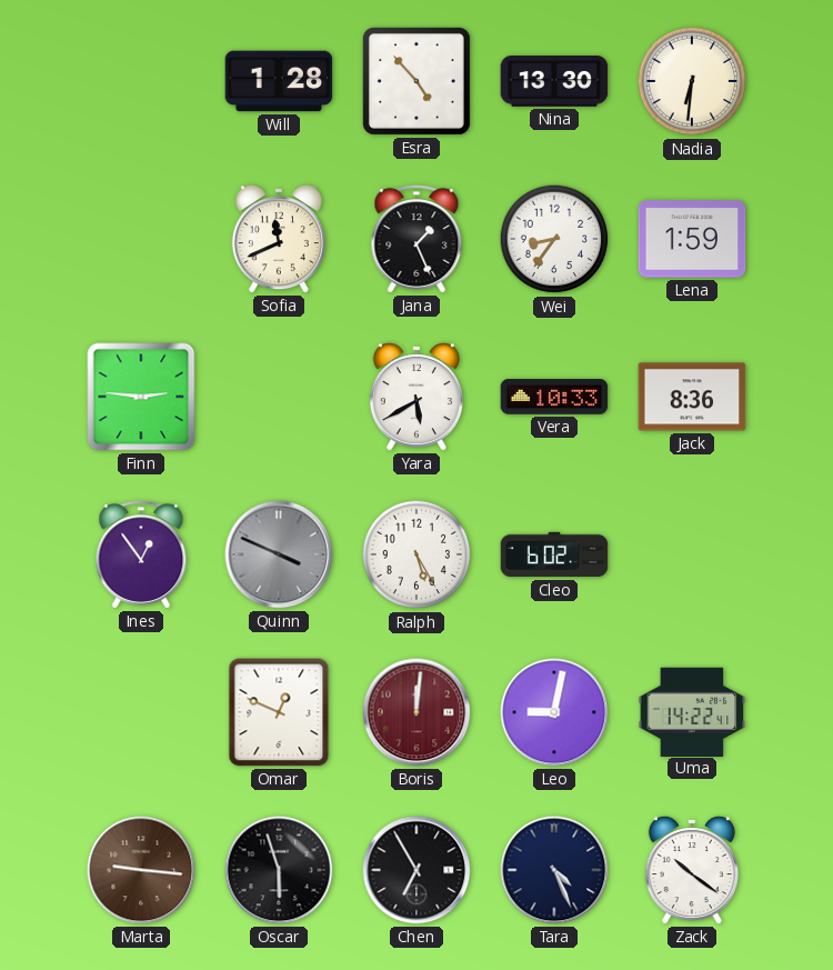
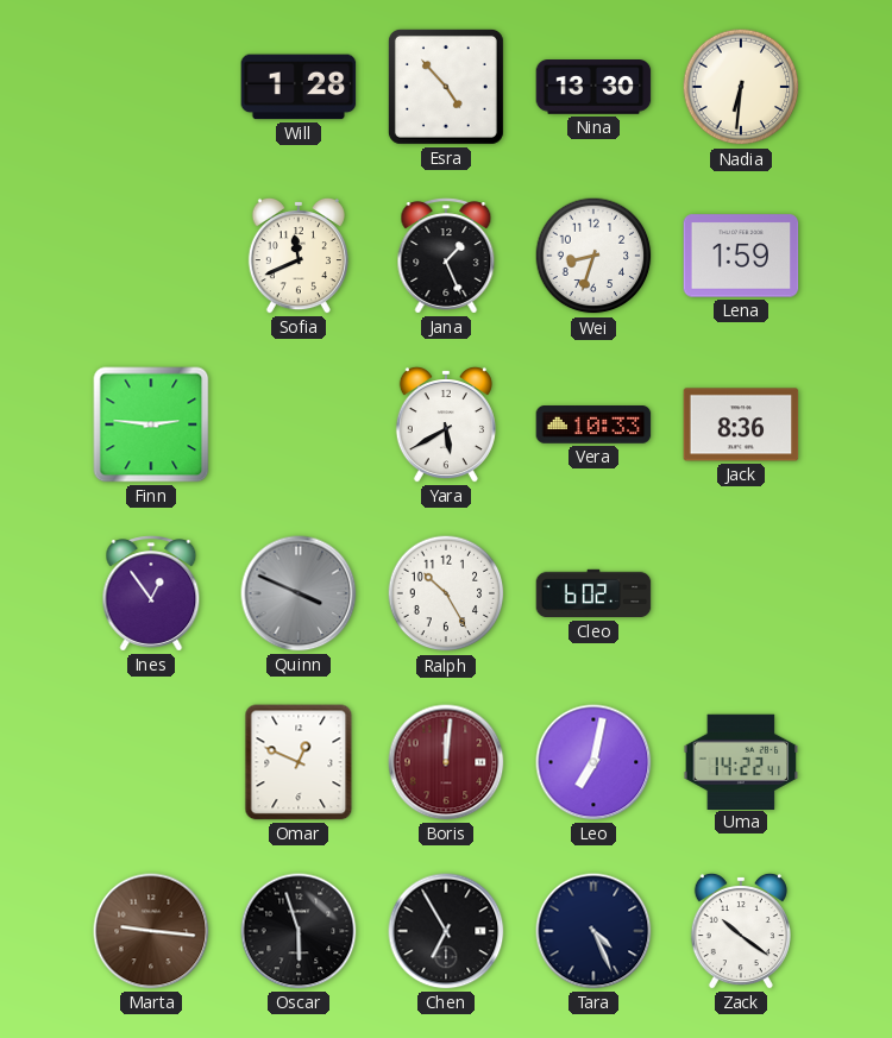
Wei: 8:36 -> 8:33 (593, 256)
Ralph: 5:25 -> 10:25 (446, 593)
Leo: 9:02 -> 7:02 (593, 762)
